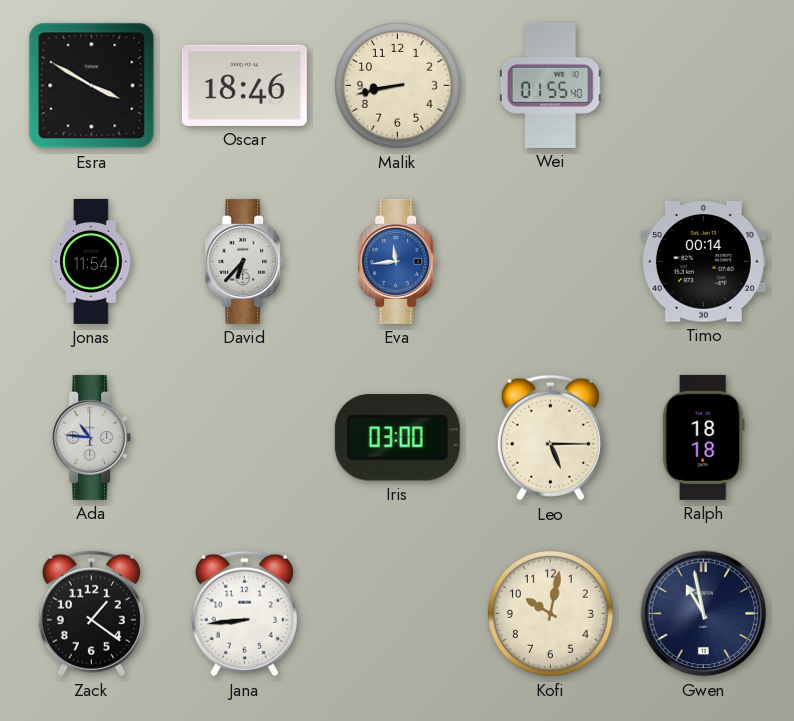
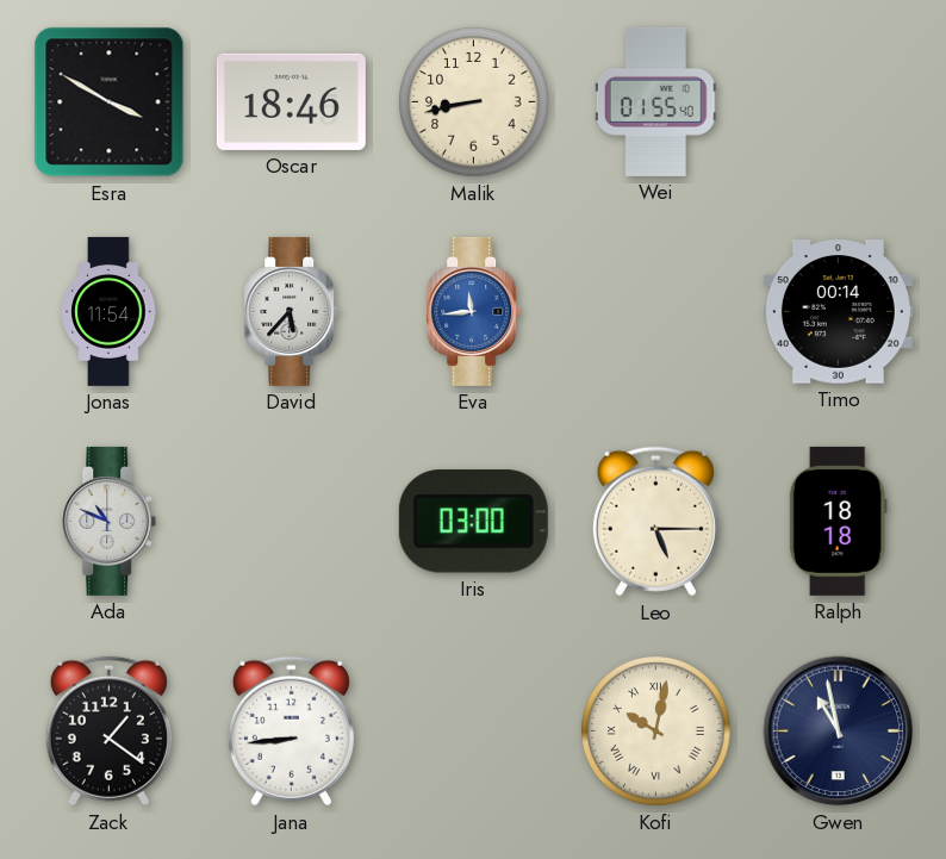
David: 6:37 -> 5:37 (292, 311)
Ada: 10:46 -> 10:49 (110, 521)
Kofi numerals: Arabic -> Roman (656, 732)
